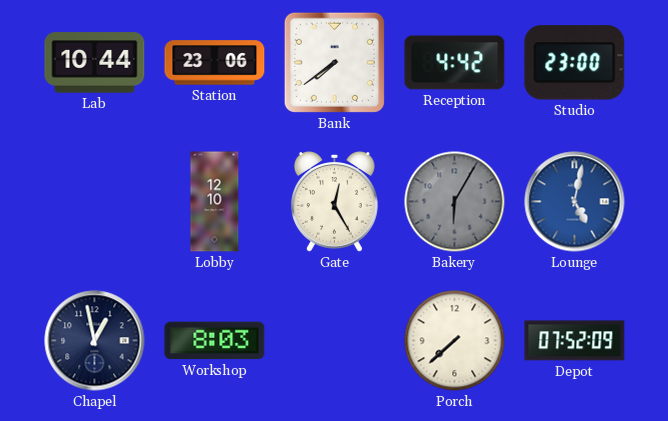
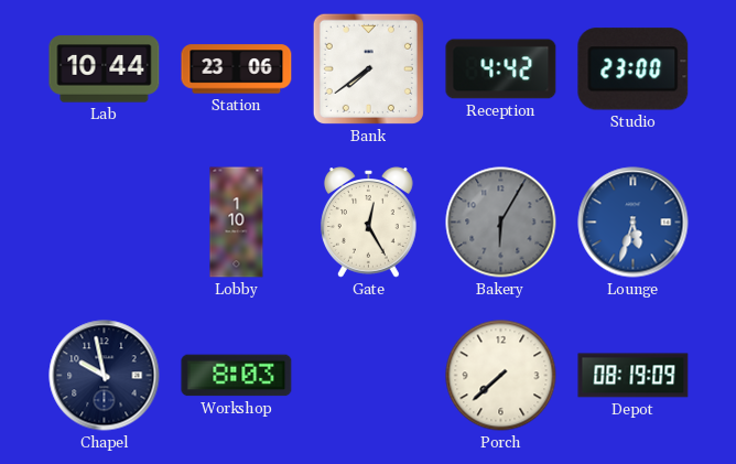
Lobby: 12:10 -> 1:10 (237, 223)
Lounge: 5:02 -> 5:33 (634, 223)
Chapel: 12:58 -> 9:58 (105, 376)
Depot: 07:52 -> 08:19 (634, 376)
